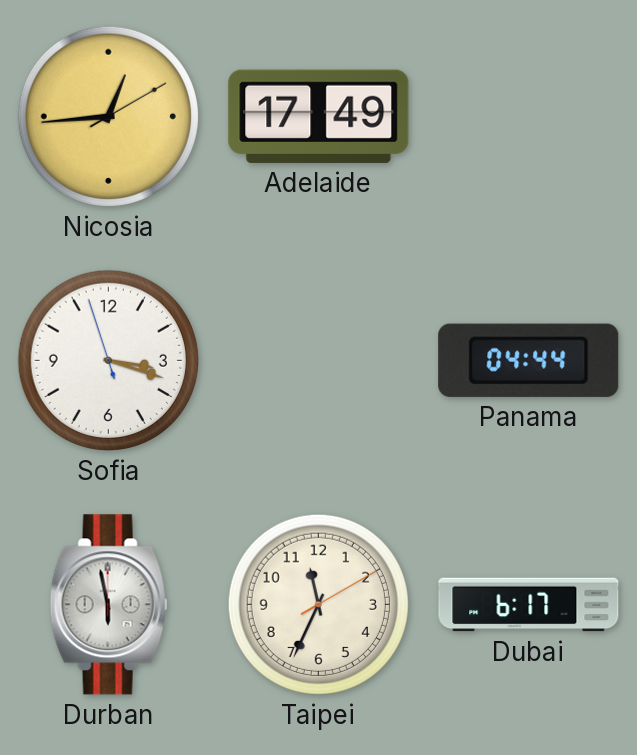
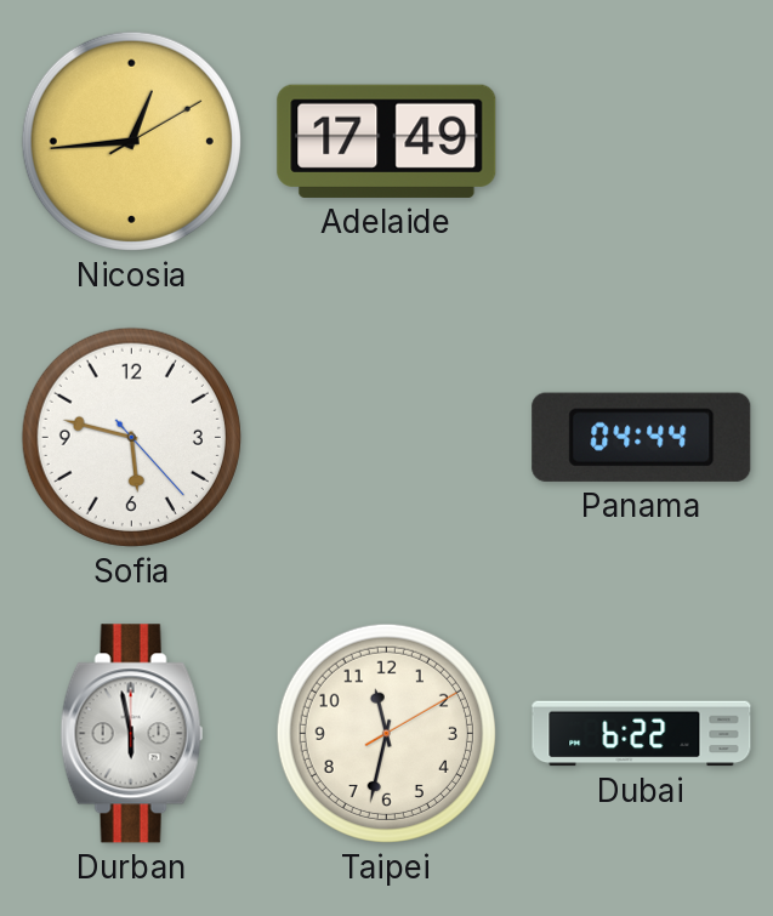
Sofia: 3:17 -> 5:47 (131, 437)
Taipei: 11:34 -> 11:32 (386, 733)
Dubai: 6:17 -> 6:22 (642, 734)
